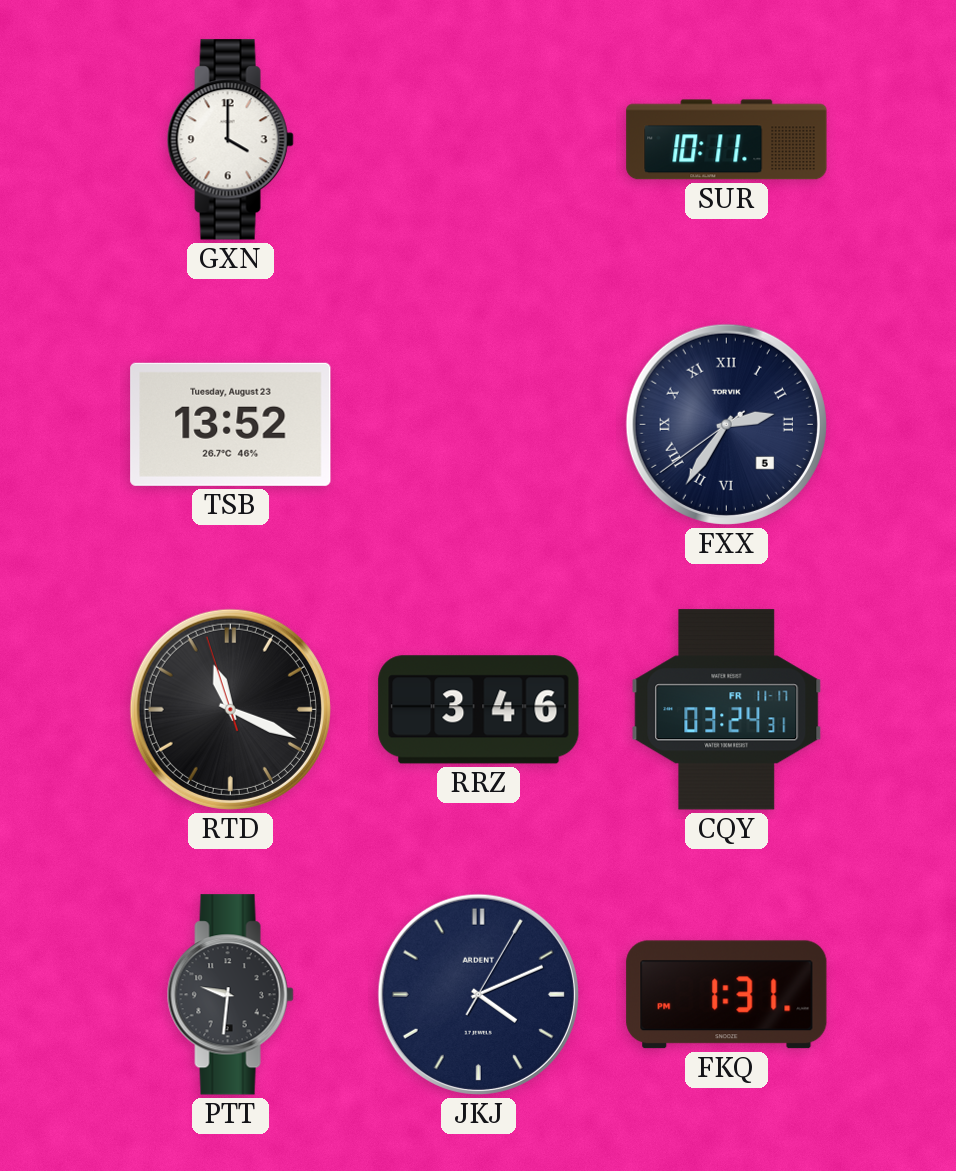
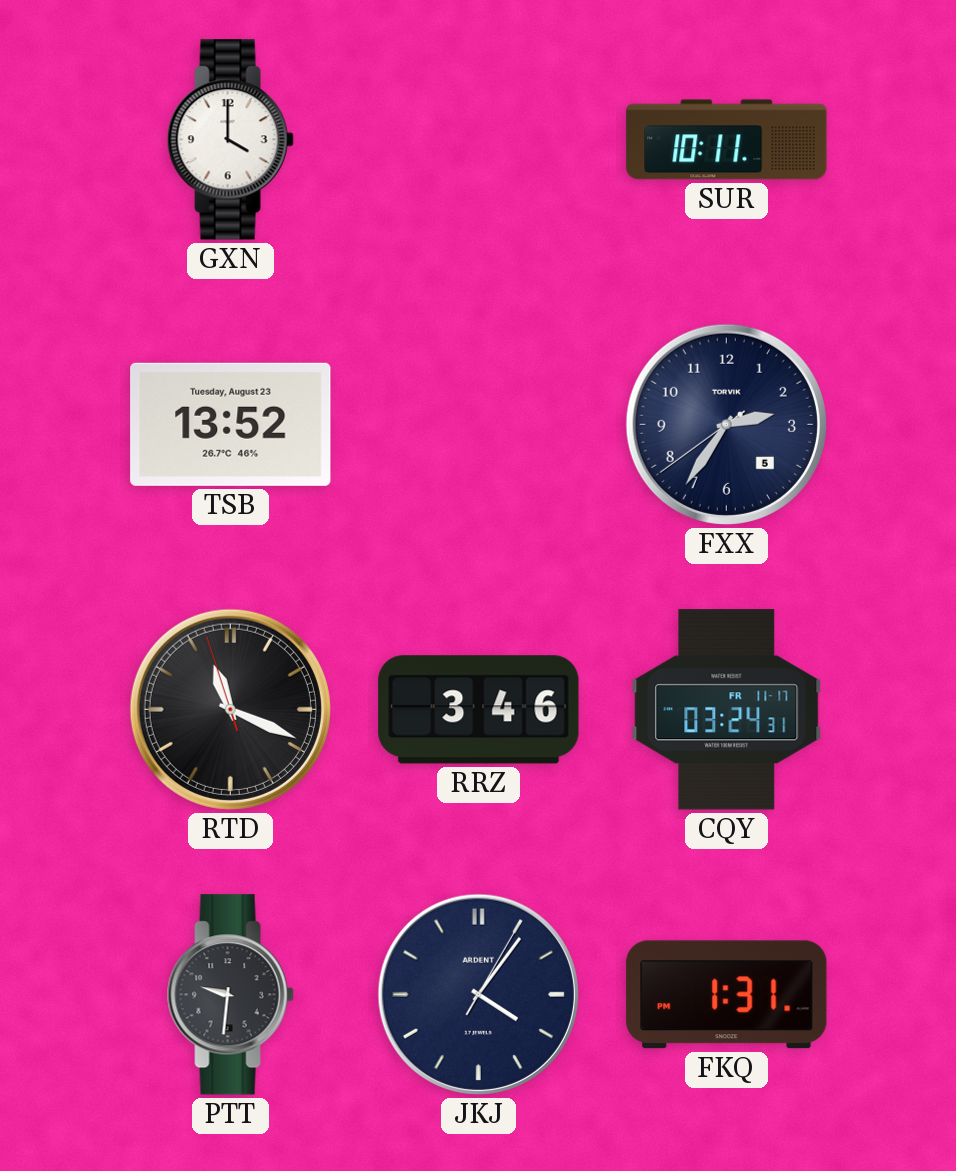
FXX numerals: Roman -> Arabic (726, 424)
JKJ: 4:11 -> 4:06 (478, 994)
